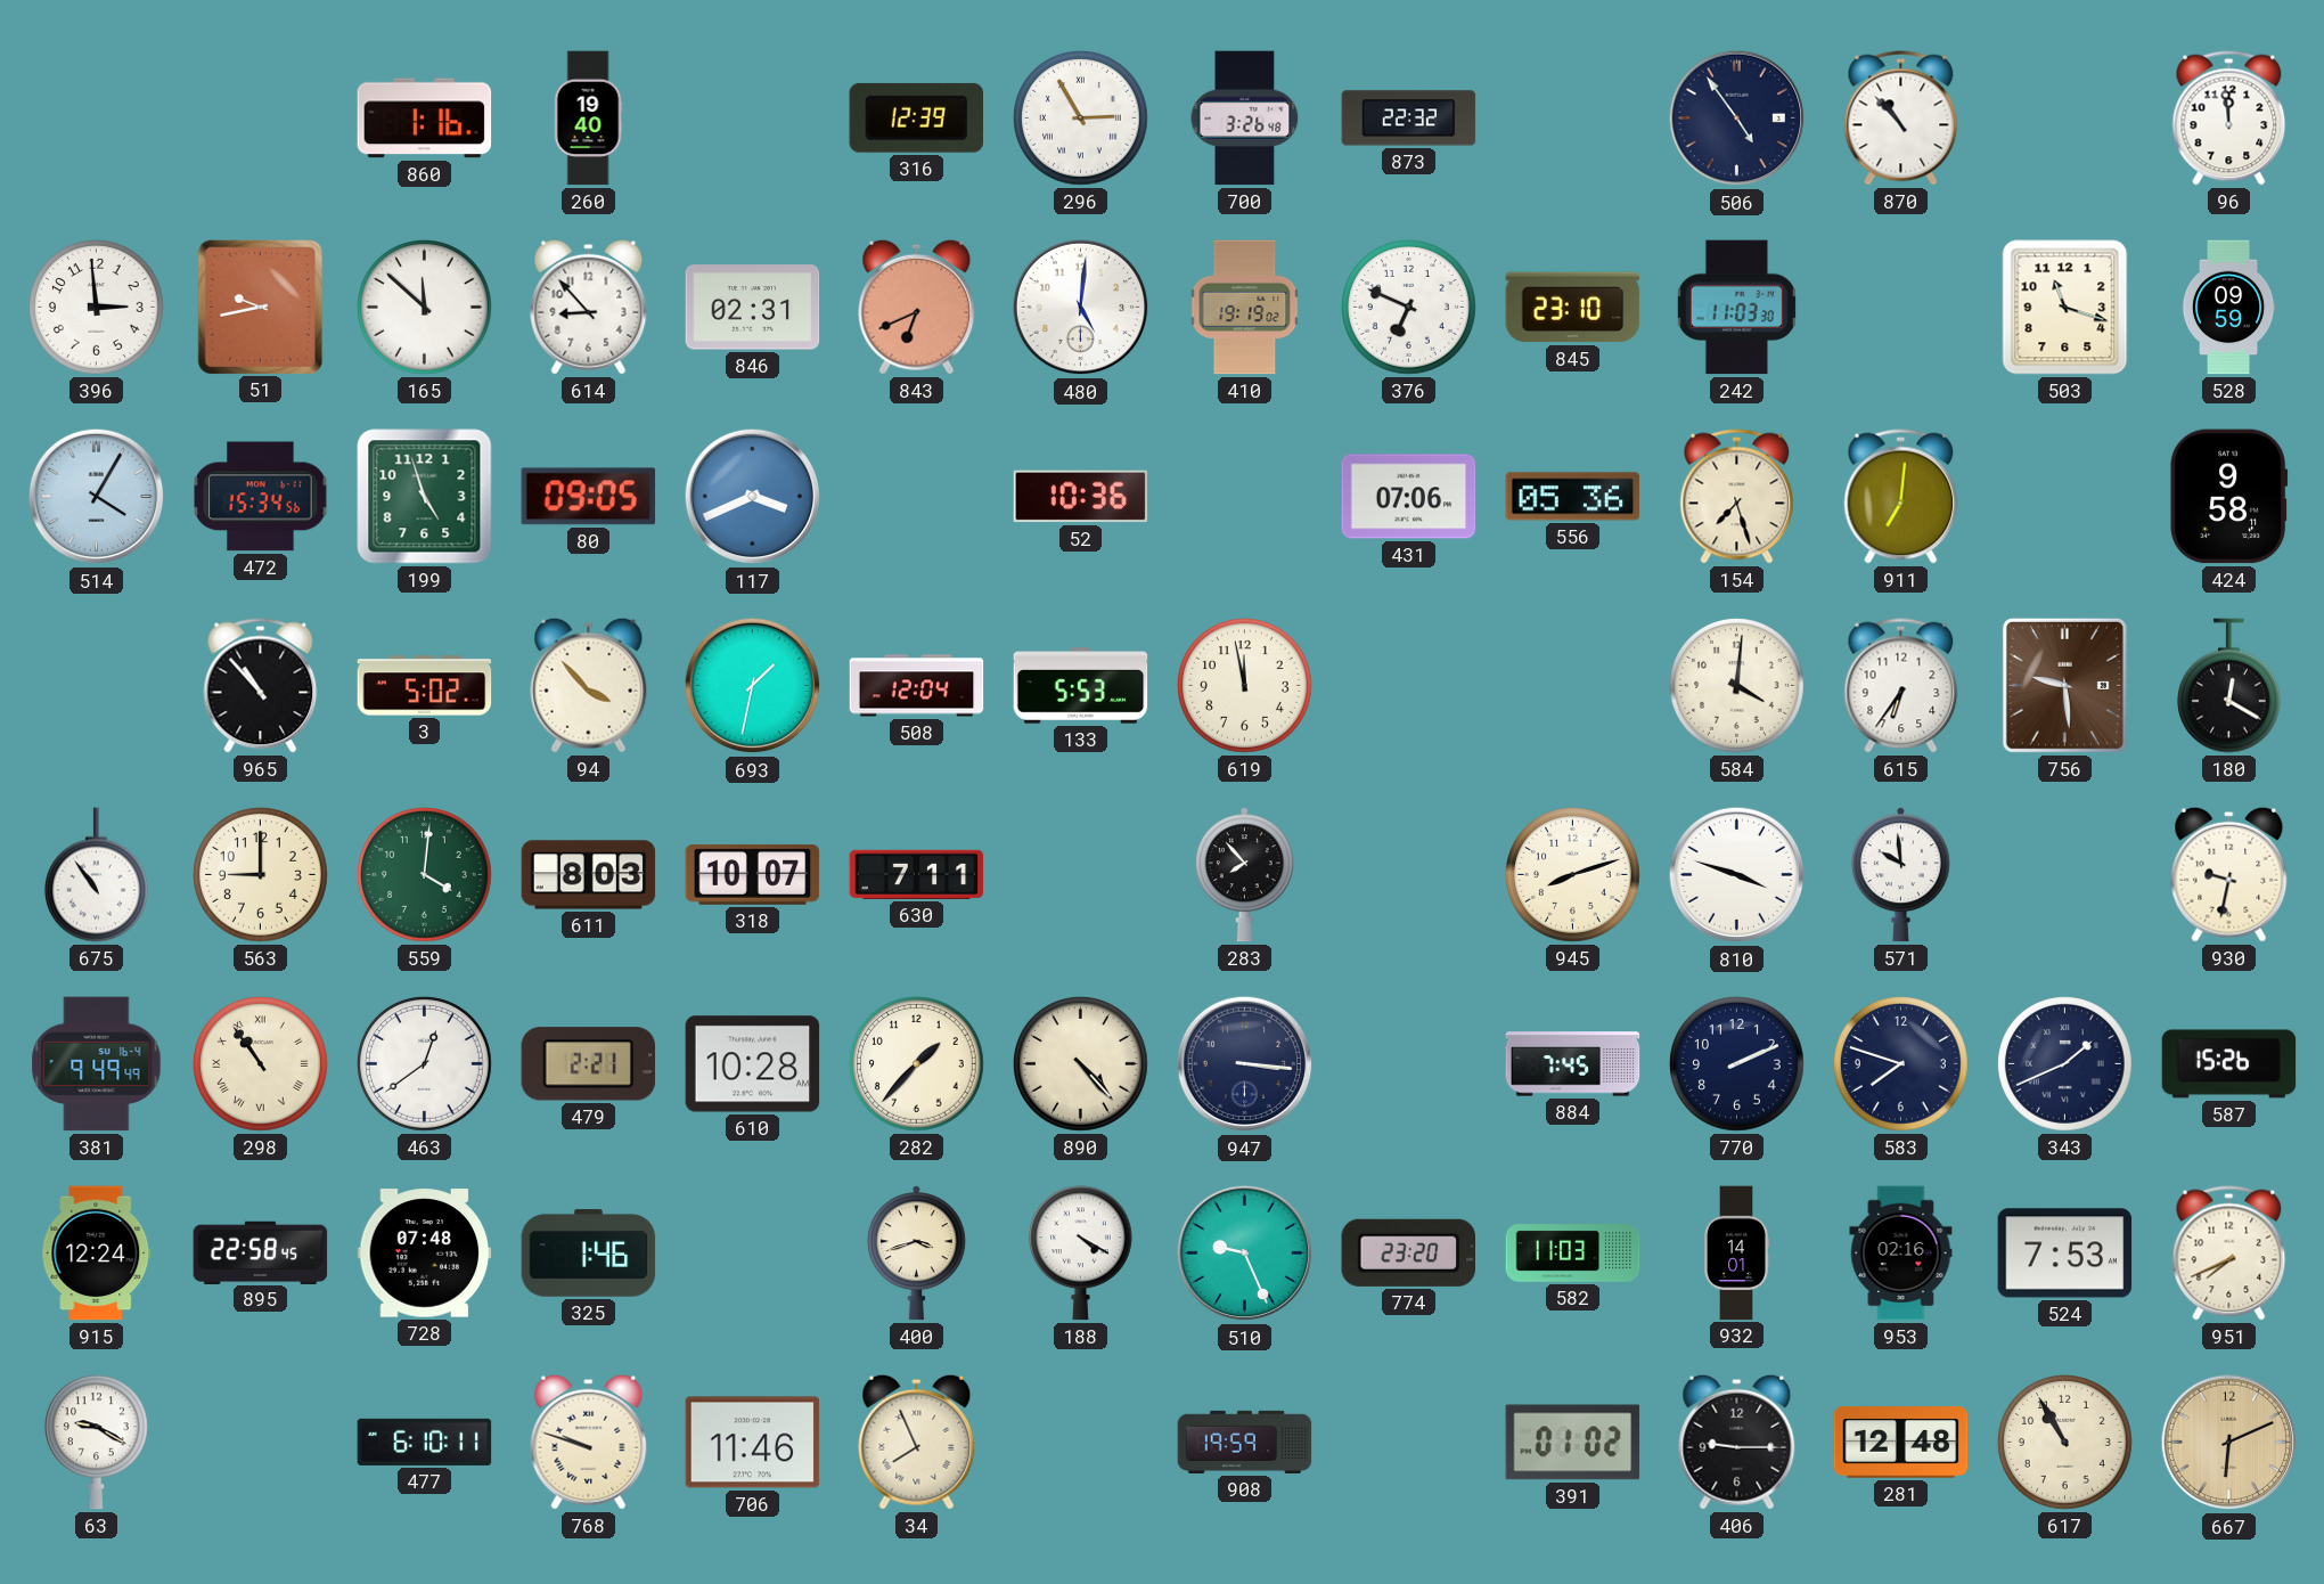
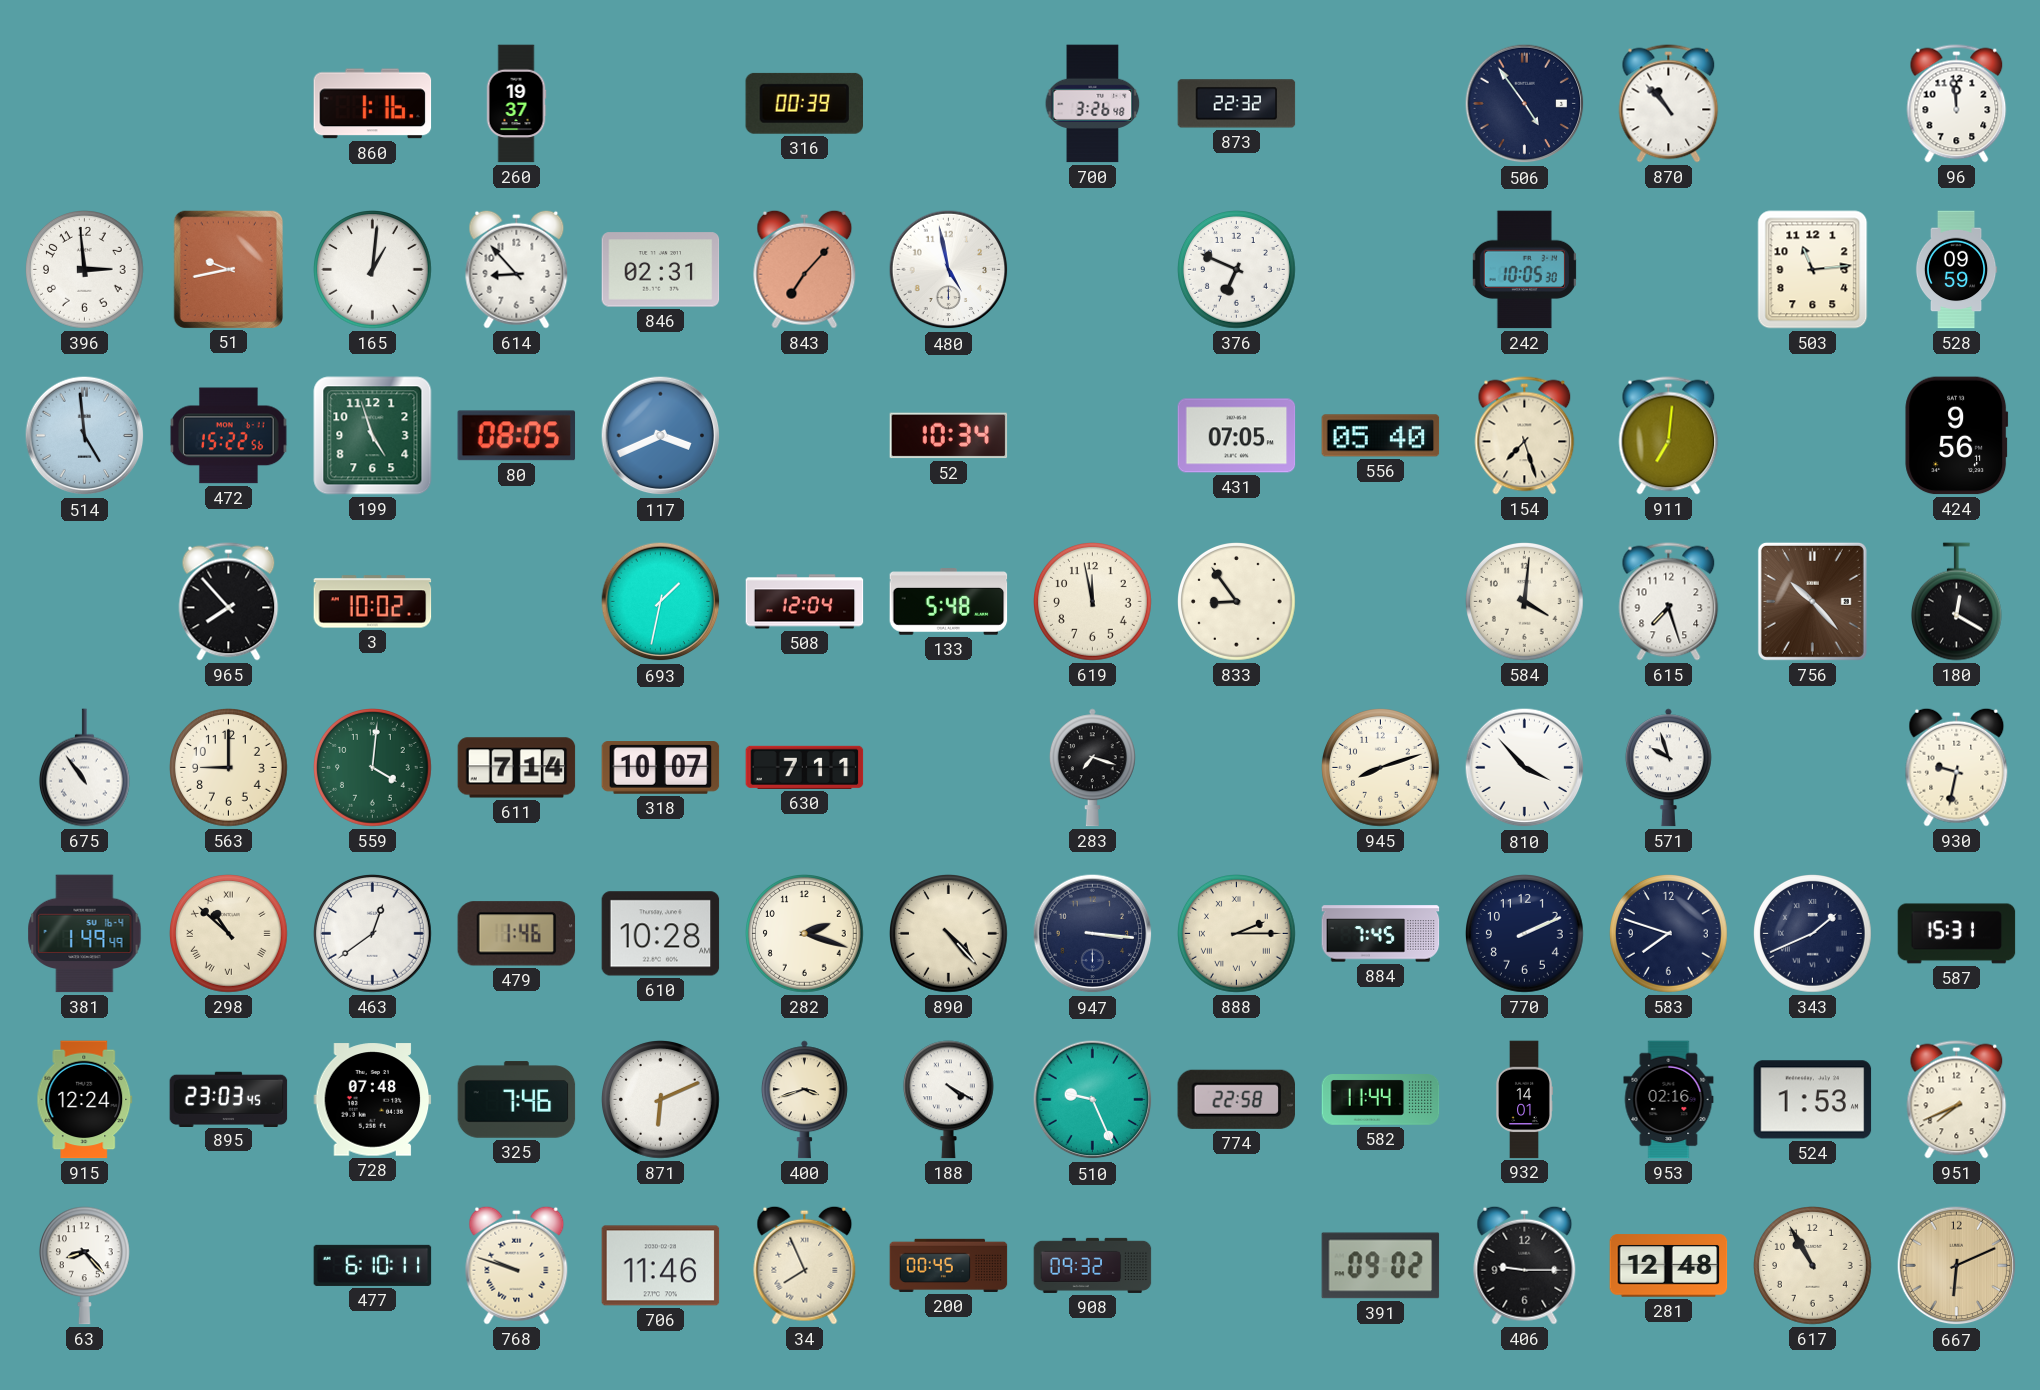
260: 19:40 -> 19:37 (516, 104)
316: 12:39 -> 00:39 (805, 103)
296: 2:55 -> none (1081, 119)
165: 11:52 -> 1:01 (373, 270)
843: 6:41 -> 7:07 (805, 269)
480: 5:01 -> 4:58 (949, 270)
410: 19:19 -> none (1245, 308)
845: 23:10 -> none (1573, 308)
242: 11:03 -> 10:05 (1524, 270)
503: 11:18 -> 11:14 (1813, 270)
514: 4:05 -> 4:59 (85, 436)
472: 15:34 -> 15:22 (229, 436)
80: 09:05 -> 08:05 (517, 436)
52: 10:36 -> 10:34 (949, 436)
431: 07:06 -> 07:05 (1237, 436)
556: 05:36 -> 05:40 (1381, 436)
424: 9:58 -> 9:56 (1957, 436)
965: 10:53 -> 7:53 (229, 602)
3: 5:02 -> 10:02 (373, 602)
94: 3:53 -> none (589, 685)
133: 5:53 -> 5:48 (949, 602)
833: none -> 8:54 (1237, 602)
615: 6:36 -> 7:27 (1669, 602)
756: 9:29 -> 10:23 (1812, 601)
611: 8:03 -> 7:14 (517, 768)
283: 7:53 -> 7:18 (1092, 768)
810: 3:48 -> 3:53 (1525, 768)
571: 9:59 -> 9:57 (1668, 768)
381: 9:49 -> 1:49 (85, 934)
298: 10:54 -> 10:52 (229, 934)
479: 2:21 -> 1:46 (517, 934)
282: 1:37 -> 2:18 (805, 934)
888: none -> 2:15 (1237, 934)
587: 15:26 -> 15:31 (1957, 934)
895: 22:58 -> 23:03 (229, 1099)
325: 1:46 -> 7:46 (517, 1100)
871: none -> 6:11 (661, 1100)
774: 23:20 -> 22:58 (1237, 1099)
582: 11:03 -> 11:44 (1381, 1100)
524: 7:53 -> 1:53 (1813, 1100)
63: 9:20 -> 8:23 (84, 1266)
200: none -> 00:45 (949, 1265)
908: 19:59 -> 09:32 (1093, 1265)
391: 01:02 -> 09:02 (1381, 1266)
